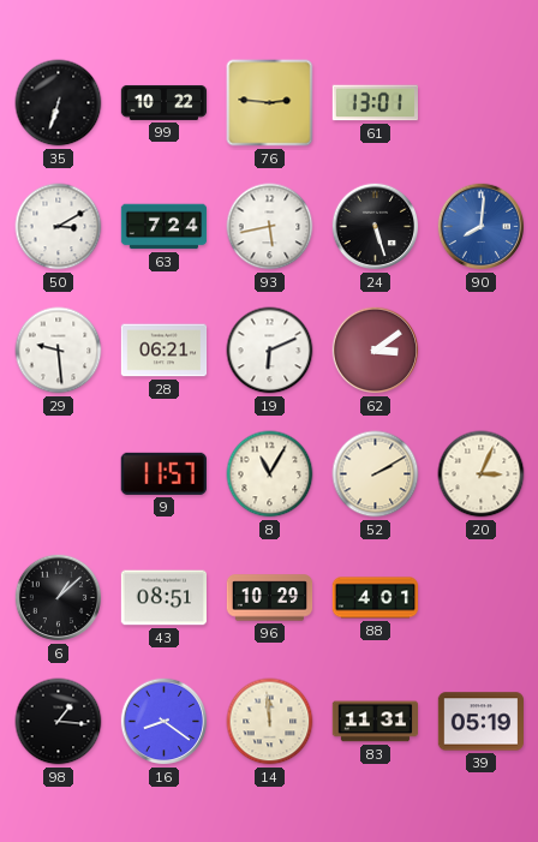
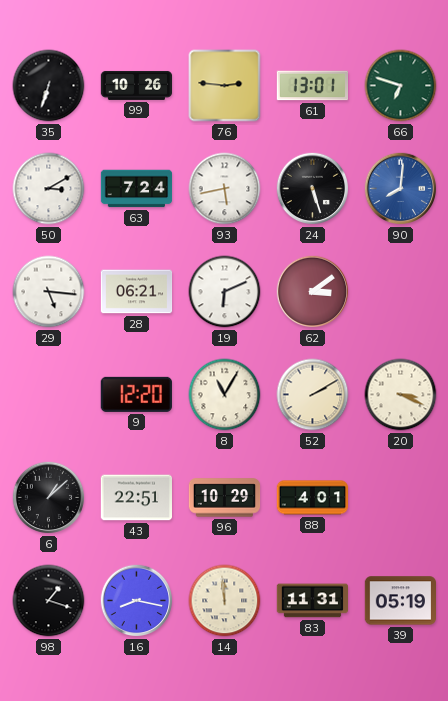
99: 10:22 -> 10:26 (137, 86)
66: none -> 6:48 (401, 86)
29: 9:29 -> 5:16 (49, 292)
9: 11:57 -> 12:20 (136, 394)
20: 3:04 -> 3:19 (401, 395)
43: 08:51 -> 22:51 (137, 498)
98: 1:16 -> 1:18 (49, 601)
16: 8:21 -> 8:17 (137, 601)
